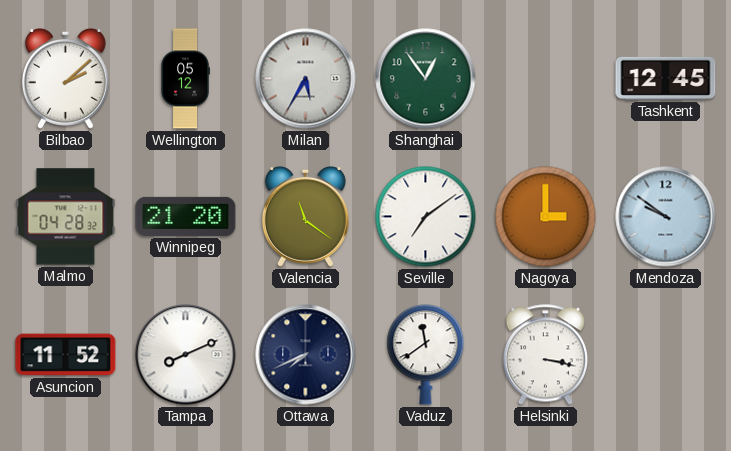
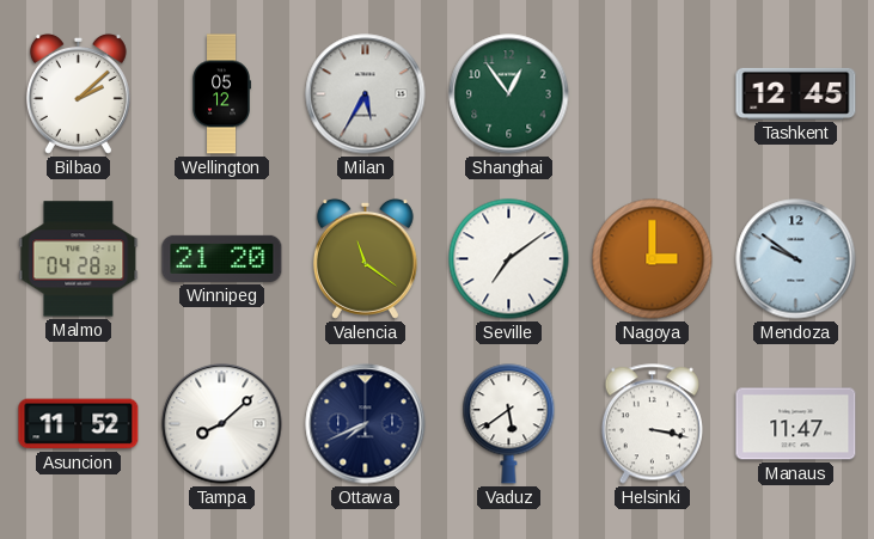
Tampa: 8:11 -> 8:08 (222, 424)
Vaduz: 11:39 -> 5:39 (509, 424)
Manaus: none -> 11:47 (796, 424)
